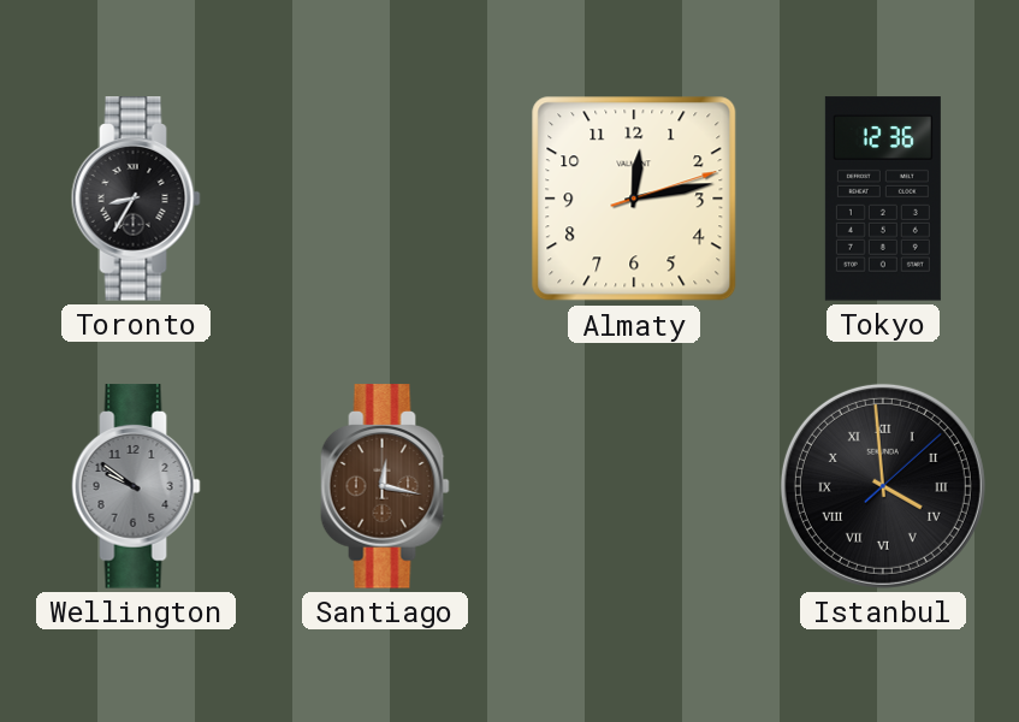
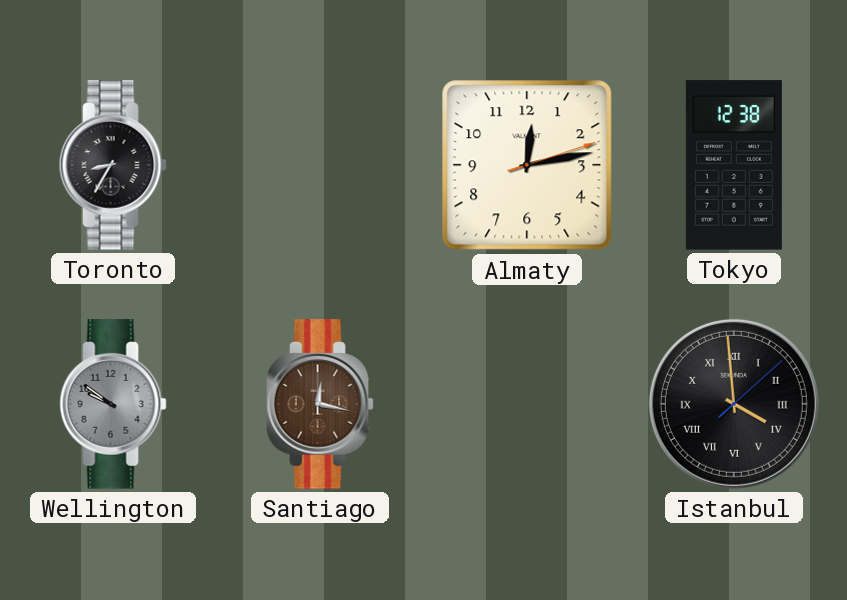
Tokyo: 12:36 -> 12:38 (734, 165)
